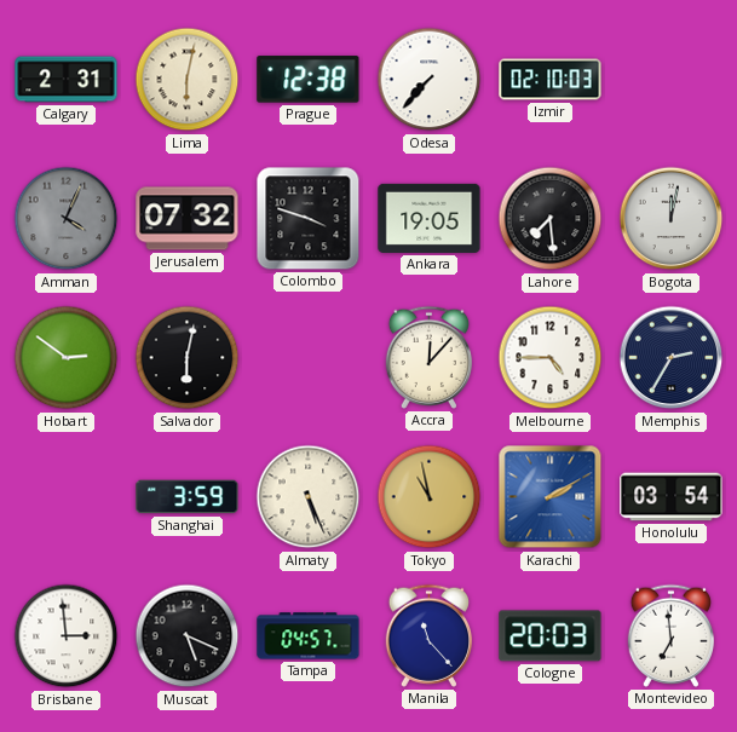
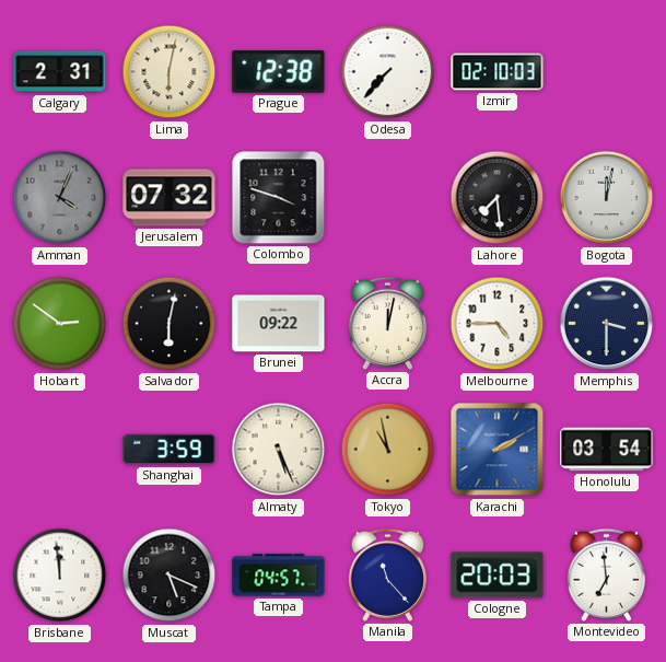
Ankara: 19:05 -> none (430, 218)
Brunei: none -> 09:22 (279, 324)
Accra: 12:07 -> 12:02 (387, 323)
Memphis: 2:35 -> 3:30 (607, 324)
Brisbane: 2:59 -> 11:59 (60, 576)
